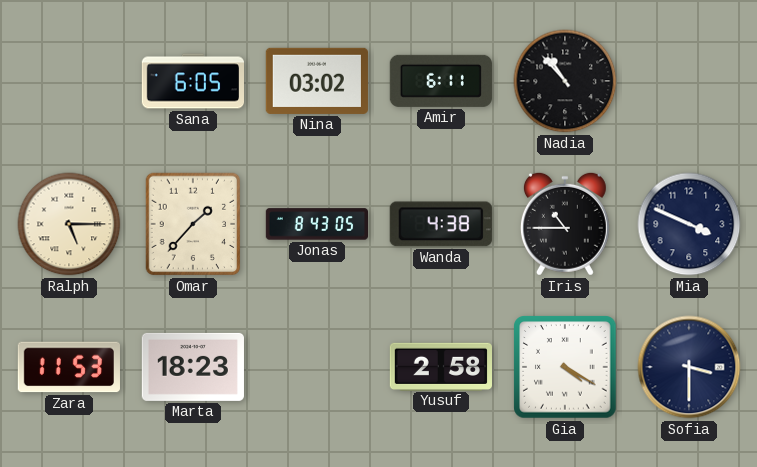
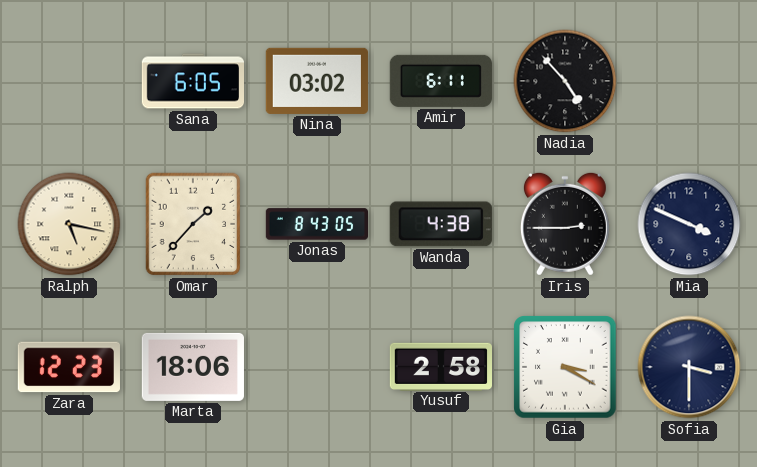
Nadia: 10:53 -> 4:53 (565, 81)
Ralph: 5:15 -> 5:17 (69, 224)
Iris: 10:45 -> 2:45 (565, 224)
Zara: 11:53 -> 12:23 (69, 367)
Marta: 18:23 -> 18:06 (193, 367)
Gia: 4:20 -> 3:20 (565, 367)
